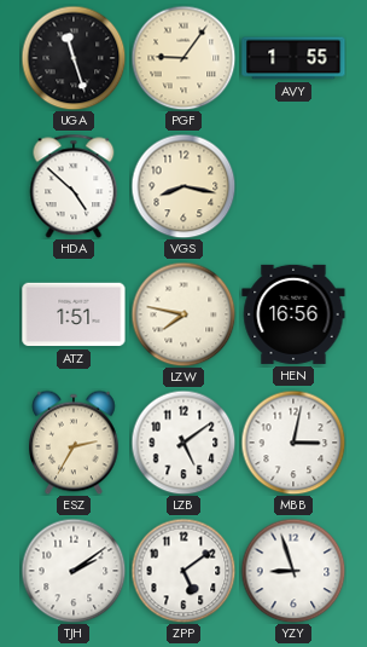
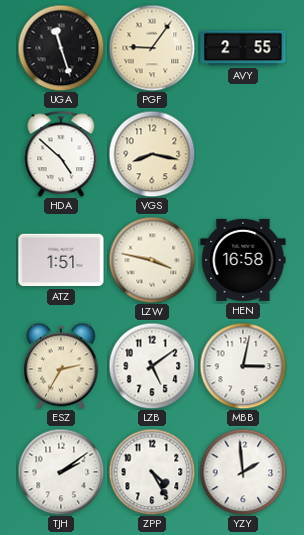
AVY: 1:55 -> 2:55 (243, 48)
LZW: 7:47 -> 3:47 (152, 260)
HEN: 16:56 -> 16:58 (243, 260)
ZPP: 5:09 -> 4:25 (152, 472)
YZY: 8:57 -> 1:59 (243, 472)
